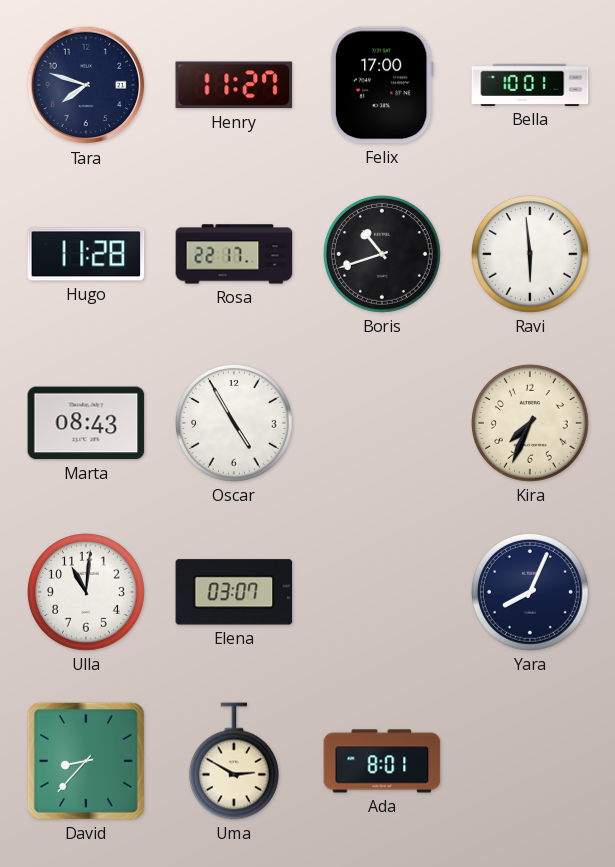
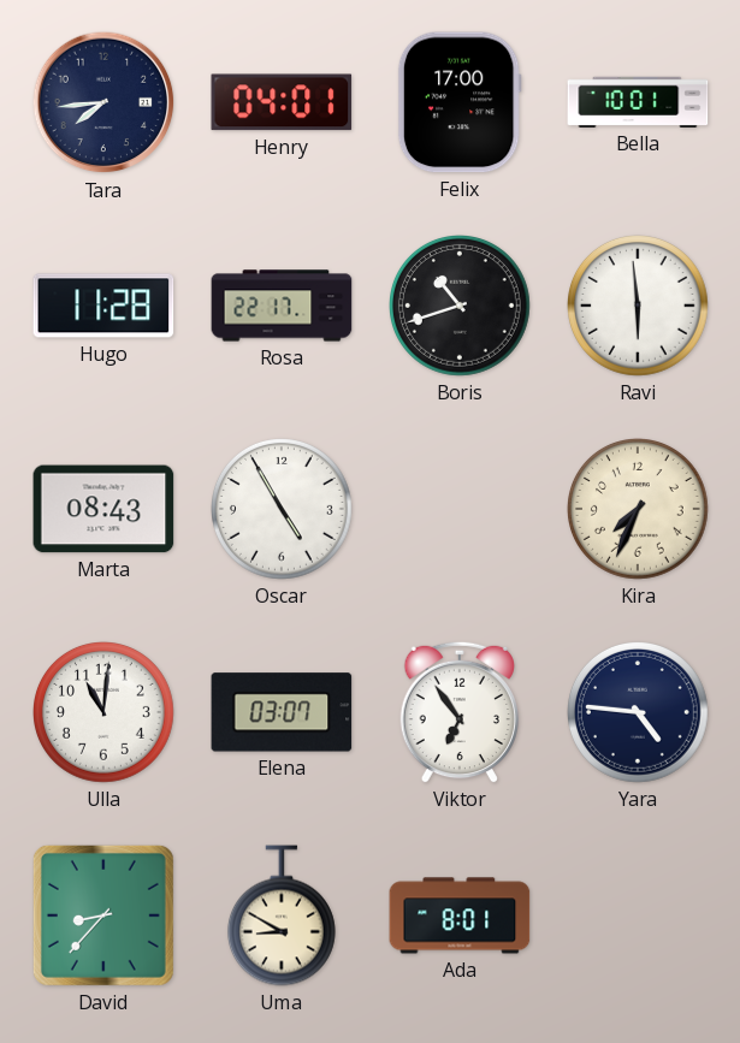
Tara: 7:48 -> 7:44 (103, 102)
Henry: 11:27 -> 04:01 (282, 102)
Viktor: none -> 6:54 (458, 712)
Yara: 8:04 -> 4:46 (639, 713)
Uma: 2:50 -> 8:50 (282, 915)
